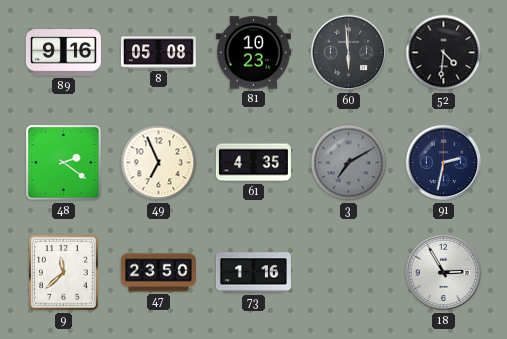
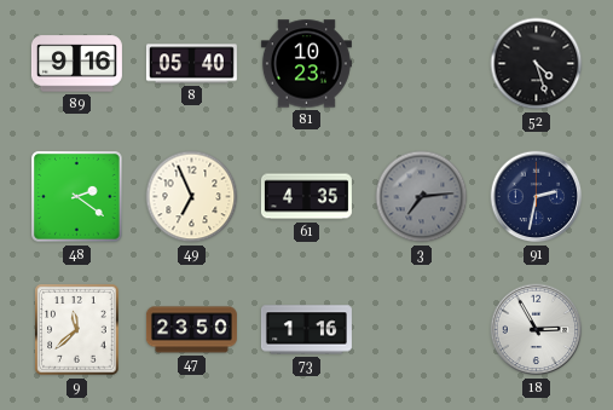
8: 05:08 -> 05:40 (191, 64)
60: 5:59 -> none (349, 53)
52: 4:31 -> 4:27 (537, 64)
3: 7:10 -> 7:14 (422, 197)
